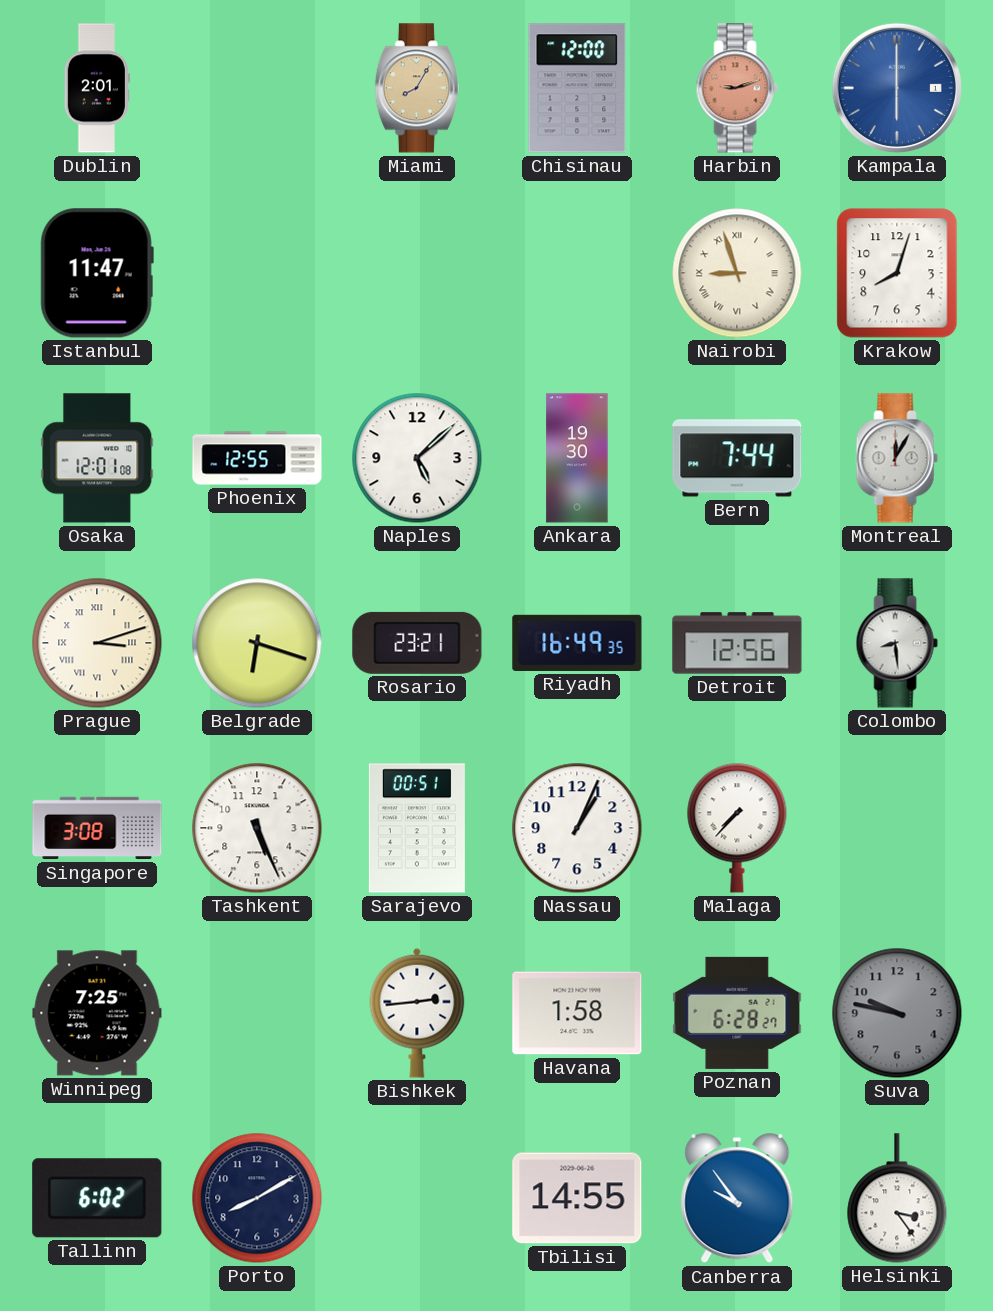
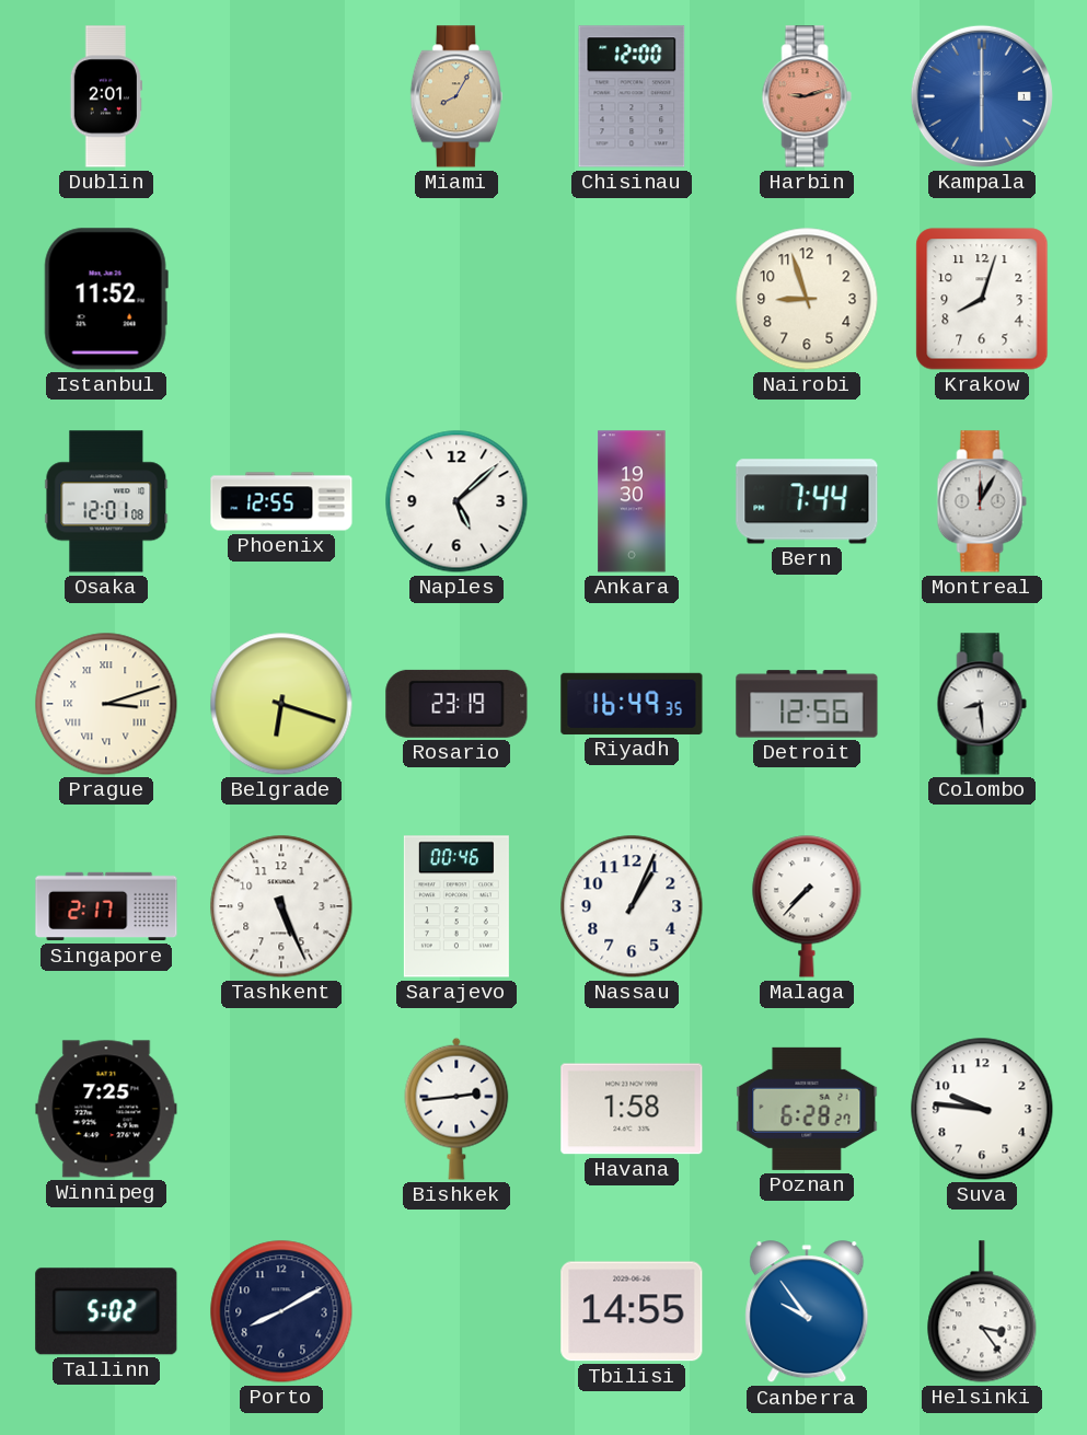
Istanbul: 11:47 -> 11:52 (106, 299)
Nairobi numerals: Roman -> Arabic (807, 299)
Rosario: 23:21 -> 23:19 (456, 704)
Singapore: 3:08 -> 2:17 (106, 906)
Sarajevo: 00:51 -> 00:46 (456, 906)
Suva: 9:47 -> 9:46 (982, 1109)
Suva dial: grey -> white (982, 1109)
Tallinn: 6:02 -> 5:02 (106, 1311)
